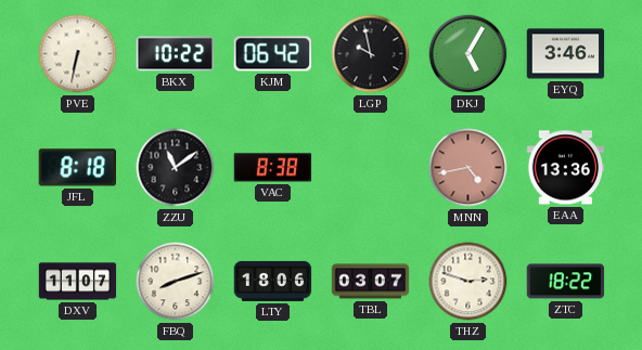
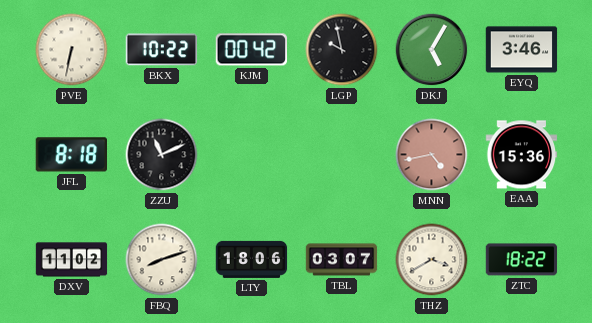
KJM: 06:42 -> 00:42 (252, 50)
ZZU: 11:09 -> 11:11 (162, 155)
VAC: 8:38 -> none (273, 168)
EAA: 13:36 -> 15:36 (522, 155)
DXV: 11:07 -> 11:02 (72, 260)
THZ: 2:48 -> 3:40 (432, 260)
